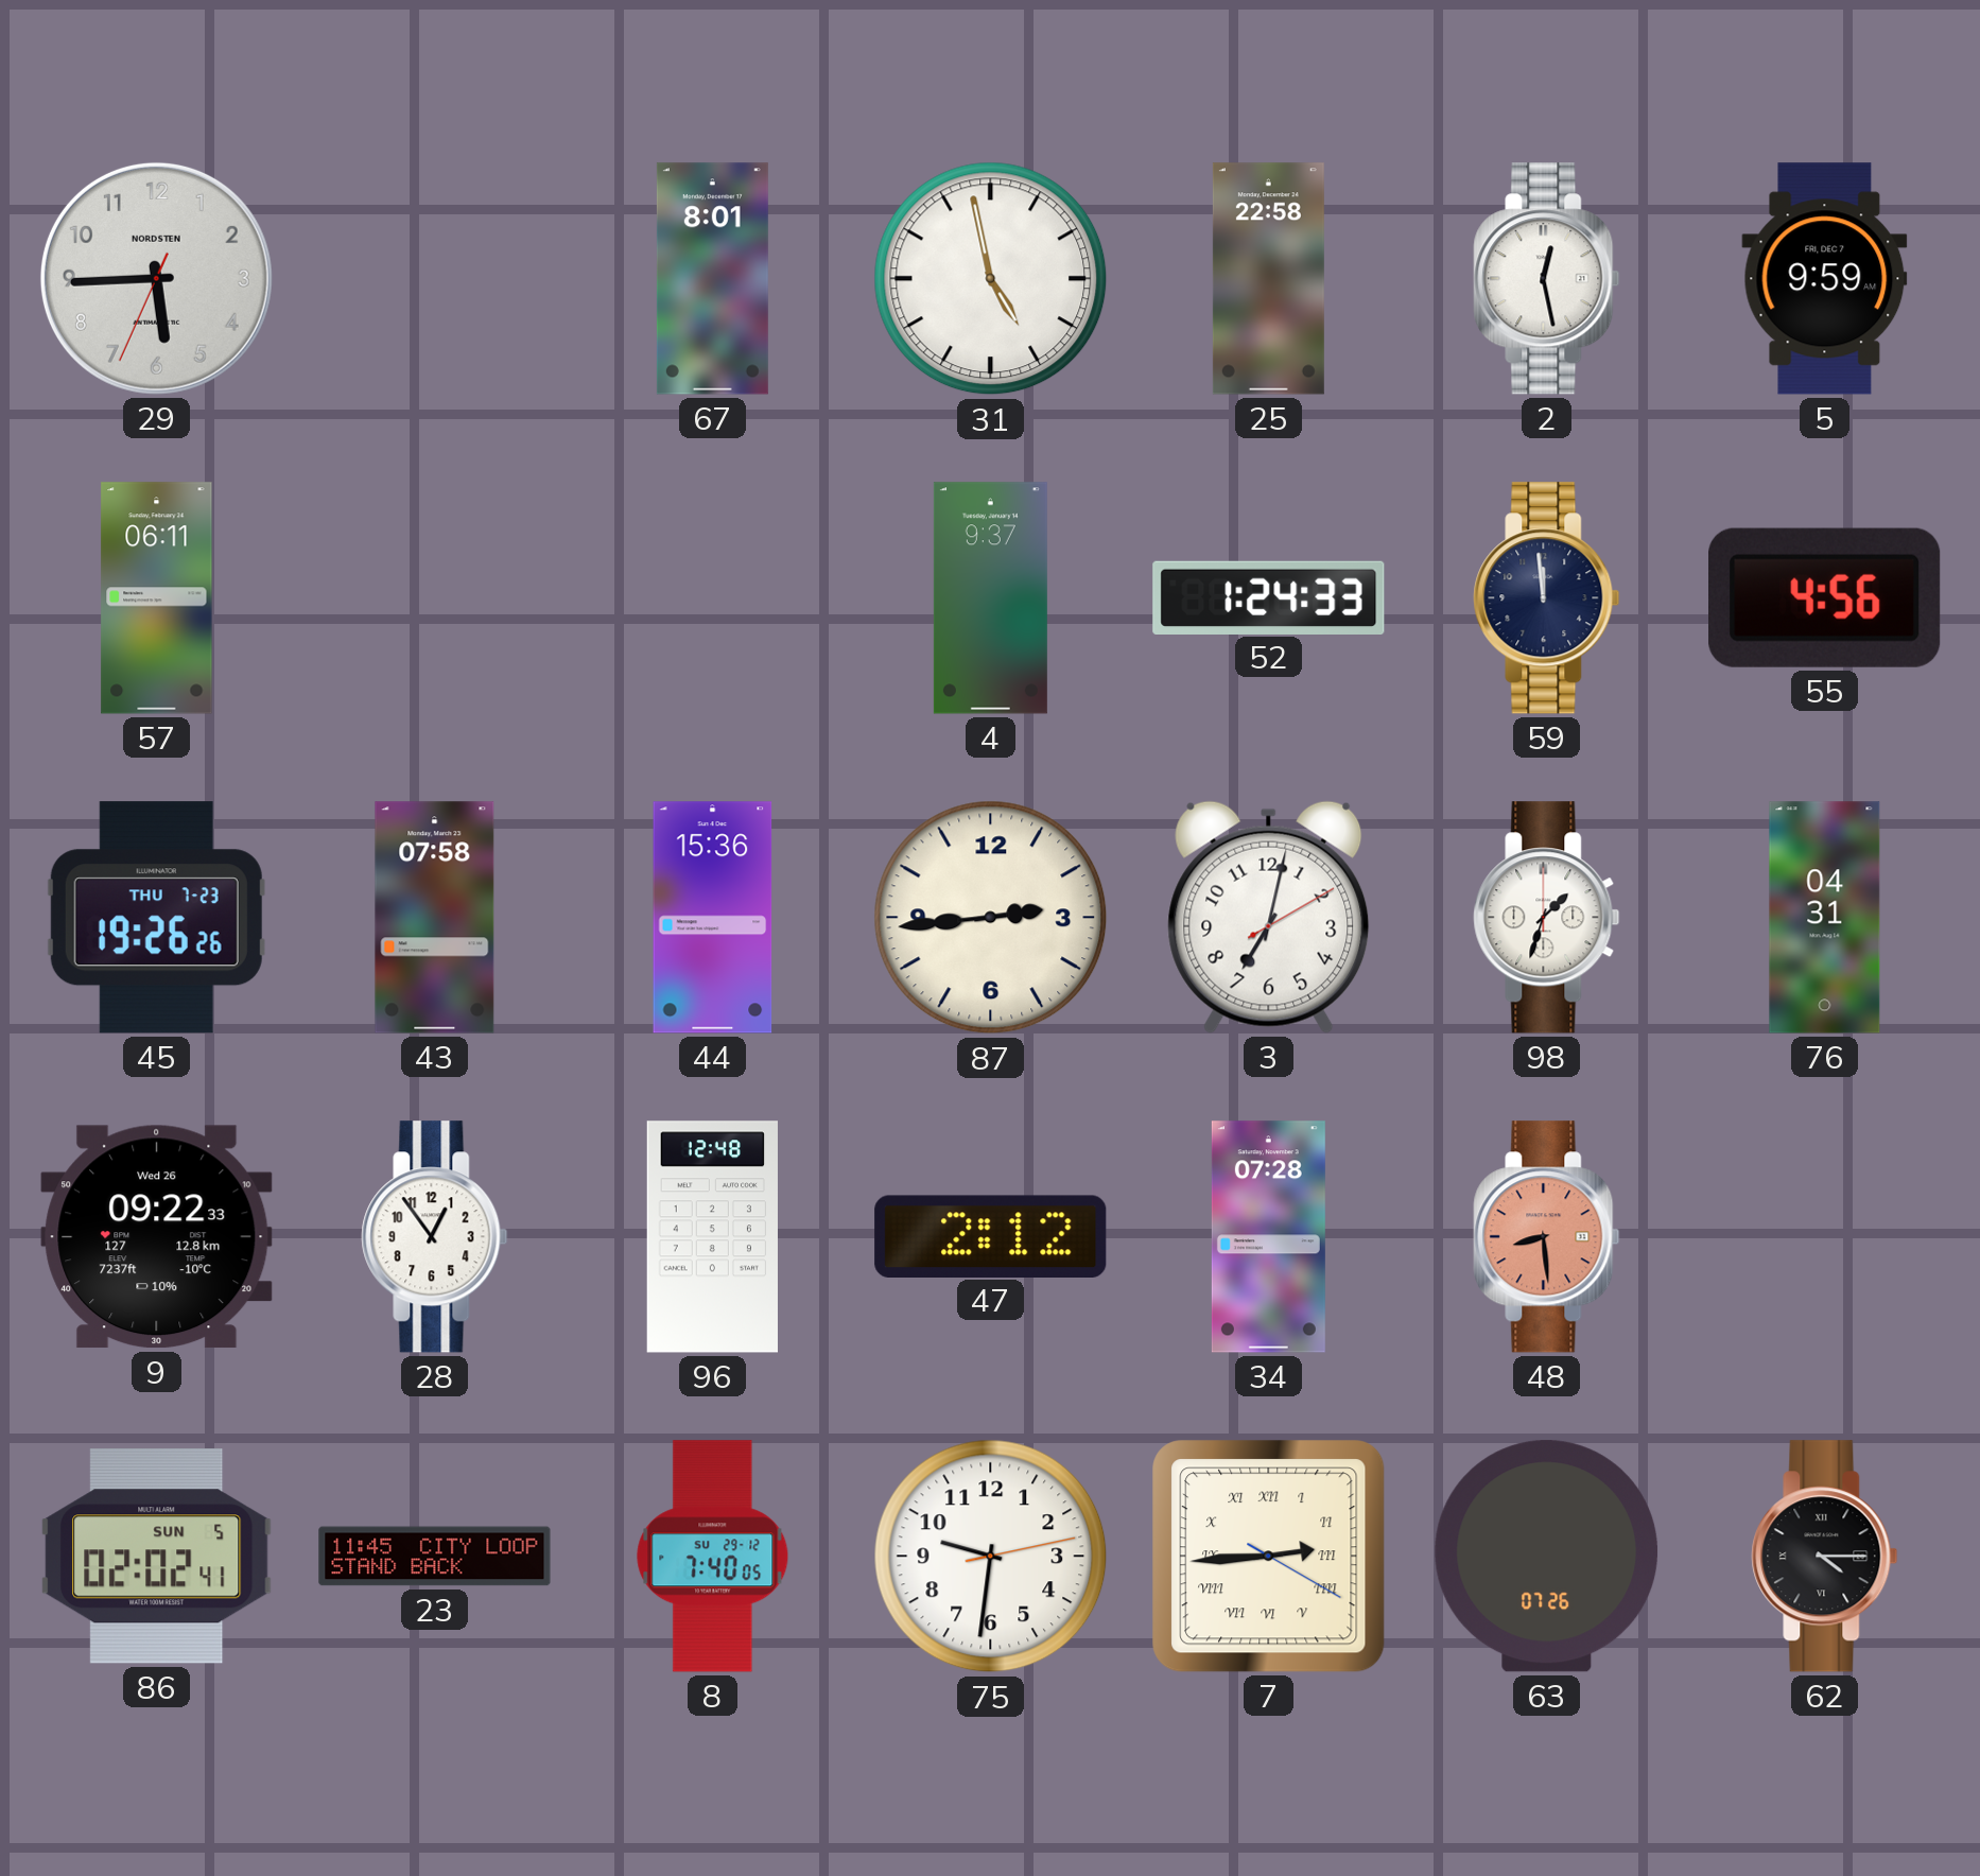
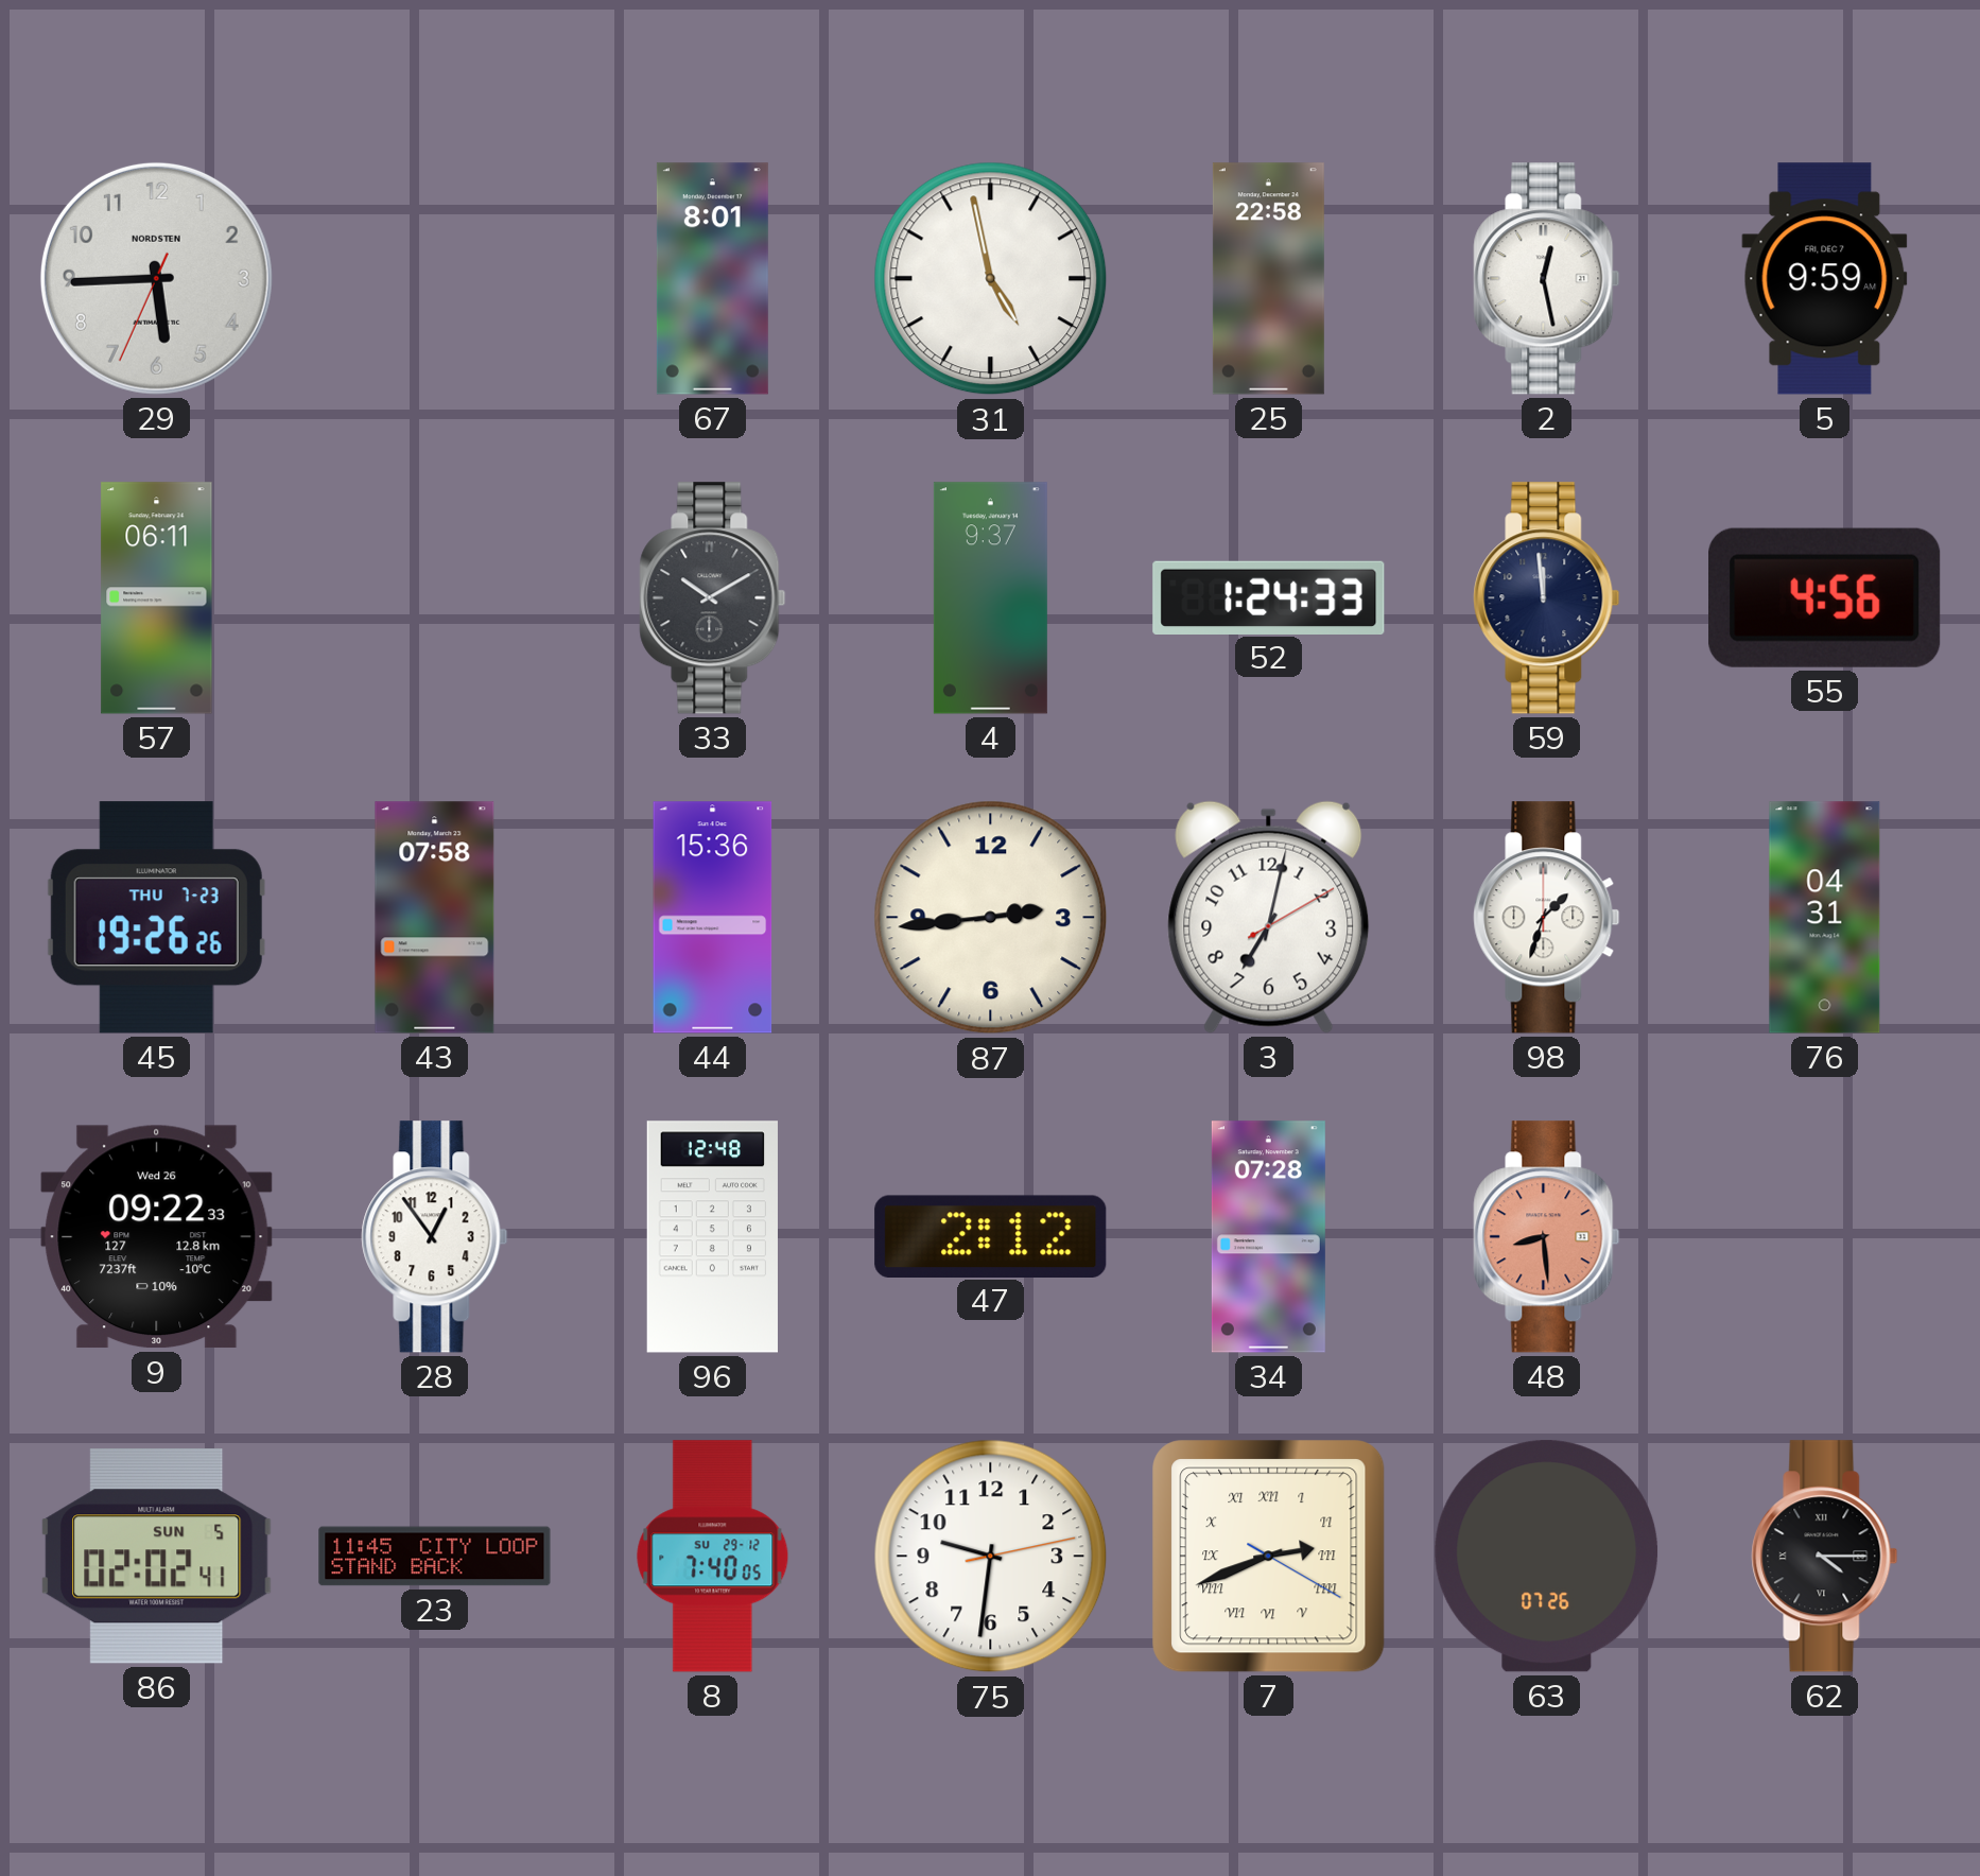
33: none -> 10:10 (713, 598)
7: 2:44 -> 2:41 (1269, 1557)
